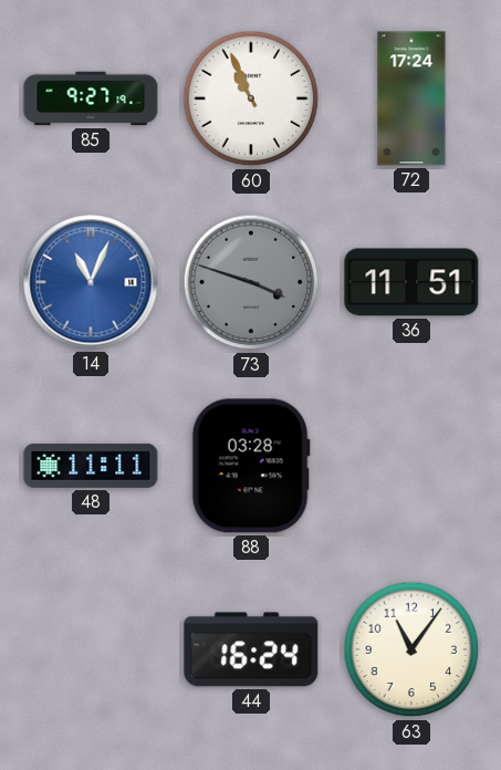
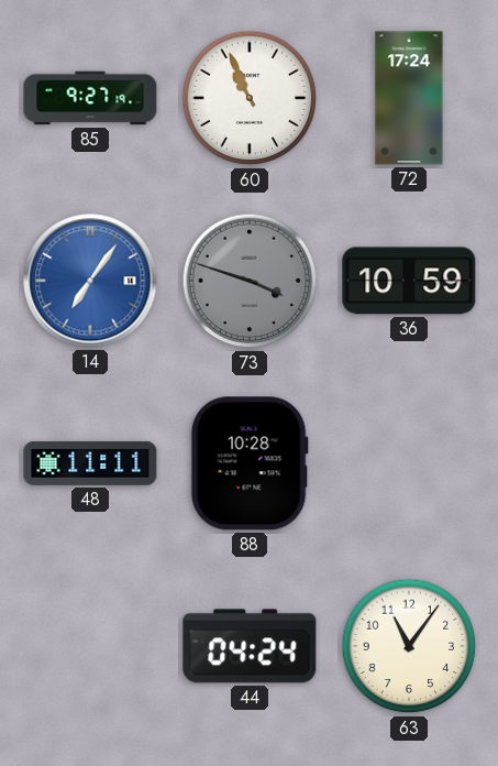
14: 11:04 -> 7:06 (90, 281)
36: 11:51 -> 10:59 (409, 281)
88: 03:28 -> 10:28 (250, 463)
44: 16:24 -> 04:24 (250, 646)
